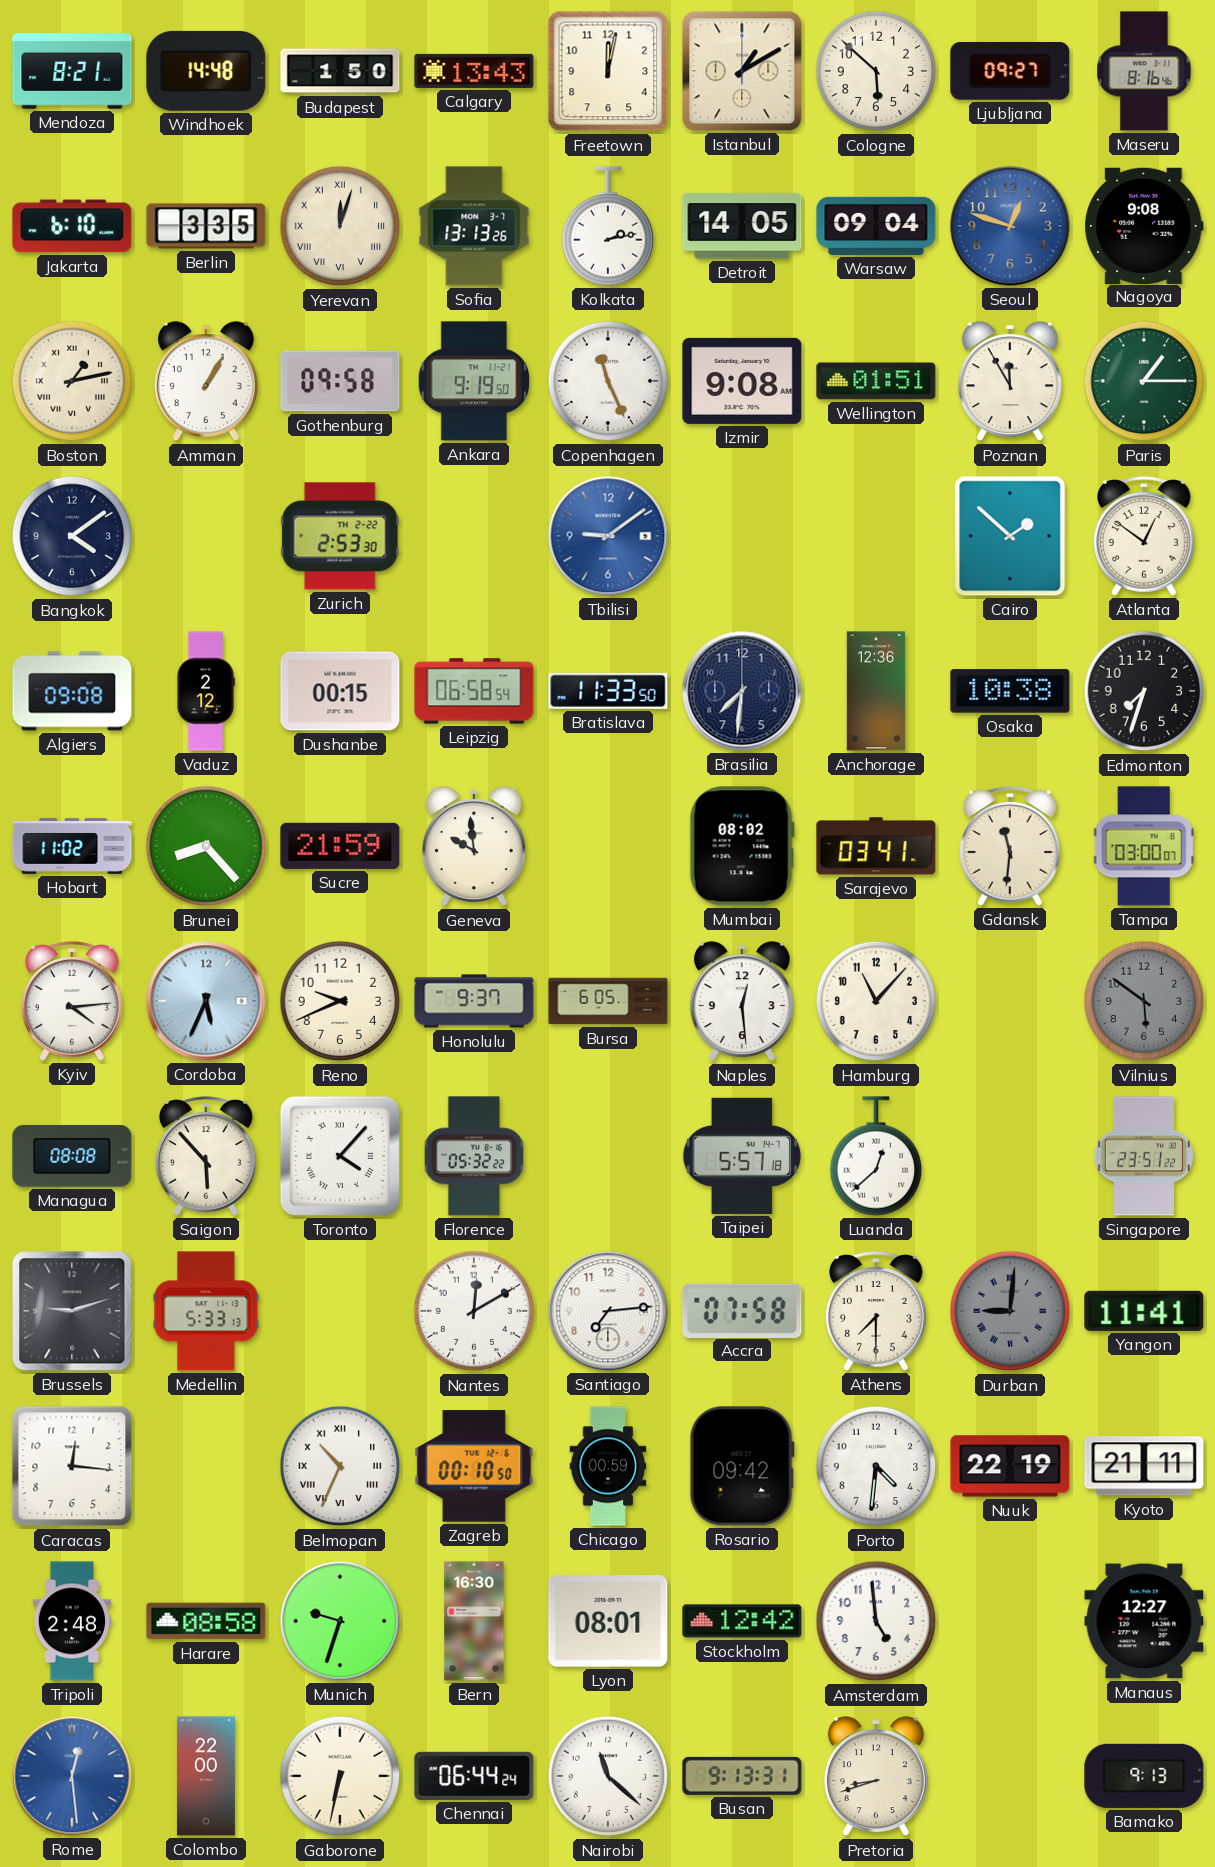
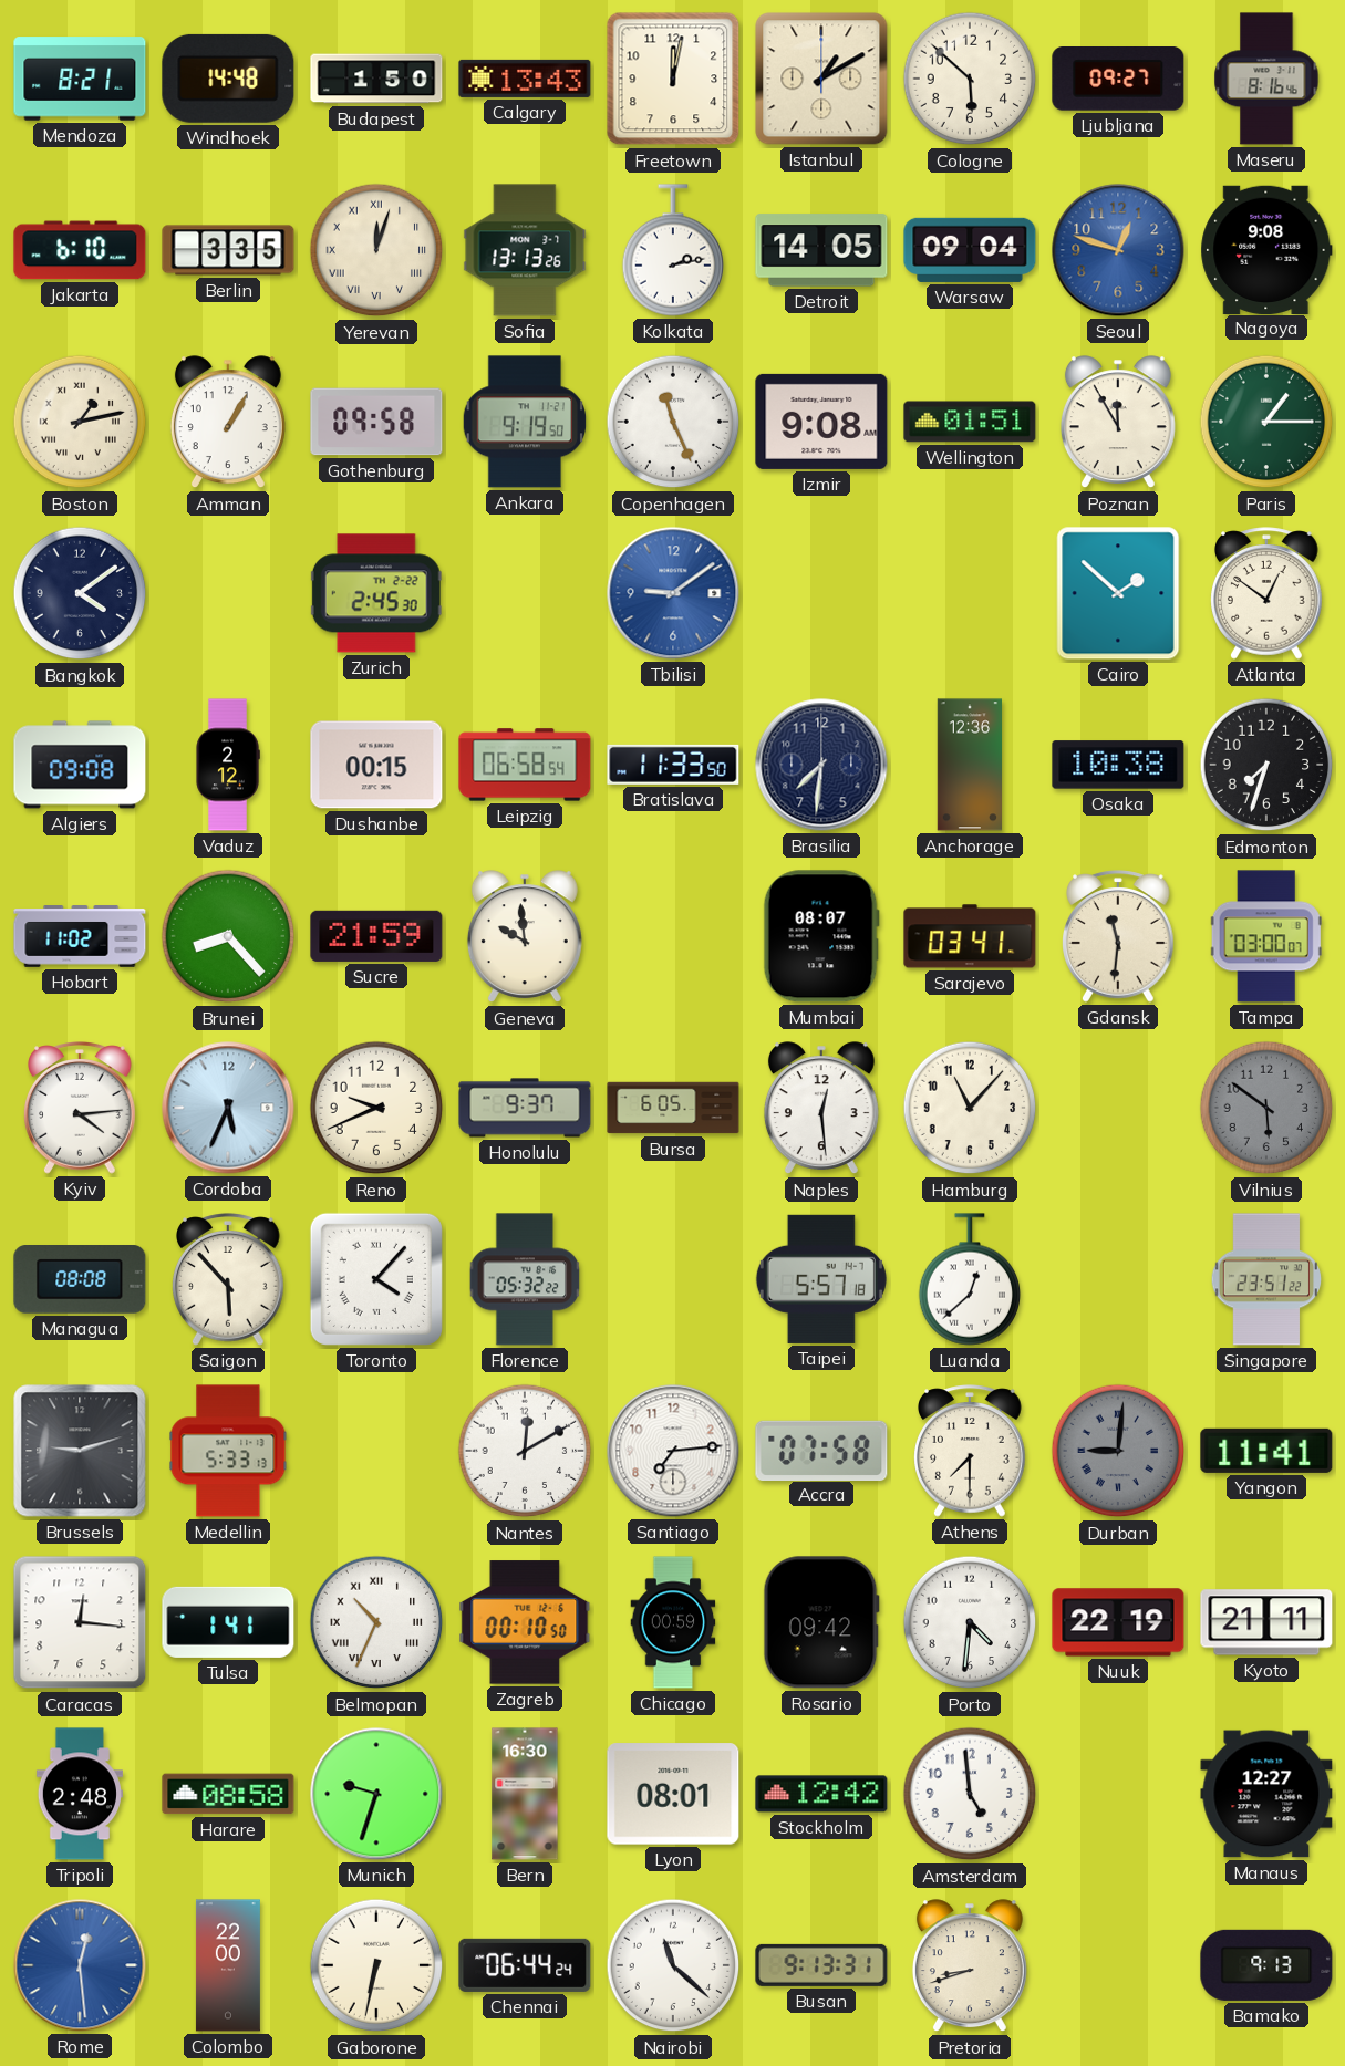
Zurich: 2:53 -> 2:45 (376, 593)
Mumbai: 08:02 -> 08:07 (821, 936)
Tulsa: none -> 1:41 (228, 1622)
